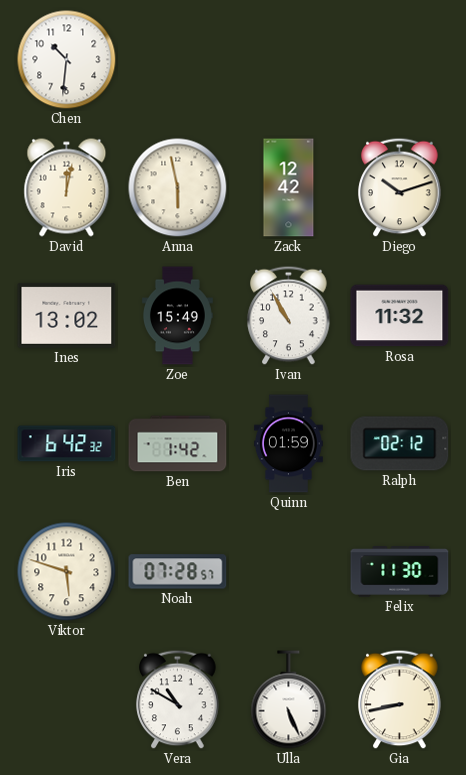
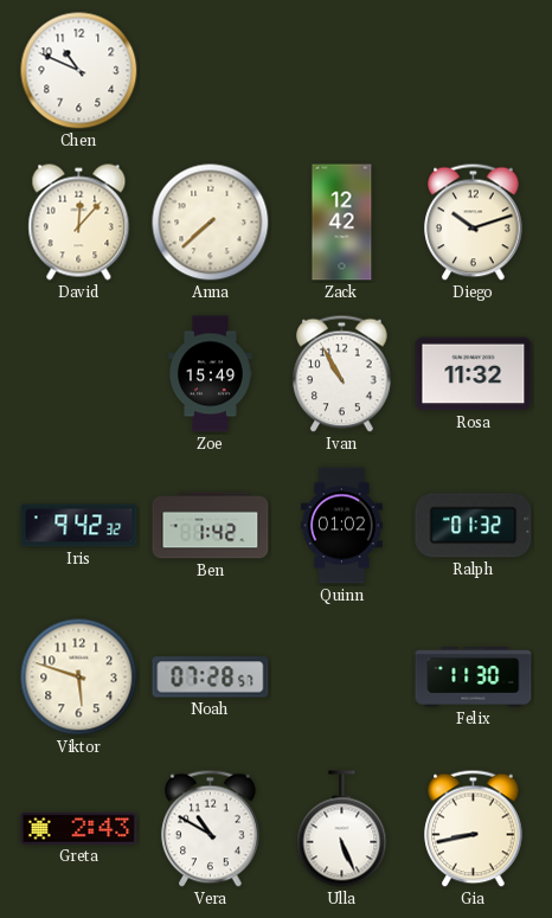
Chen: 10:31 -> 10:49 (79, 71)
David: 12:02 -> 12:07 (79, 223)
Anna: 5:58 -> 7:38 (211, 223)
Ines: 13:02 -> none (67, 315)
Iris: 6:42 -> 9:42 (79, 526)
Quinn: 01:59 -> 01:02 (341, 526)
Ralph: 02:12 -> 01:32 (474, 526)
Greta: none -> 2:43 (79, 828)
